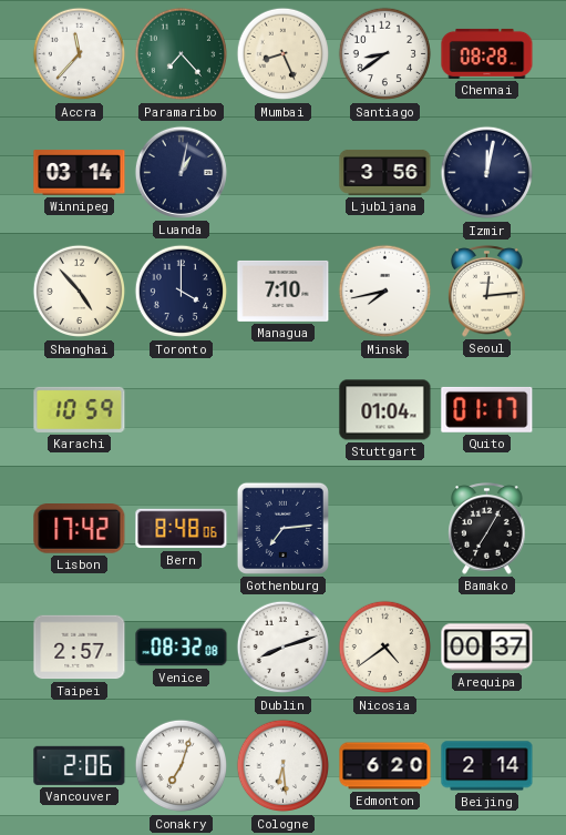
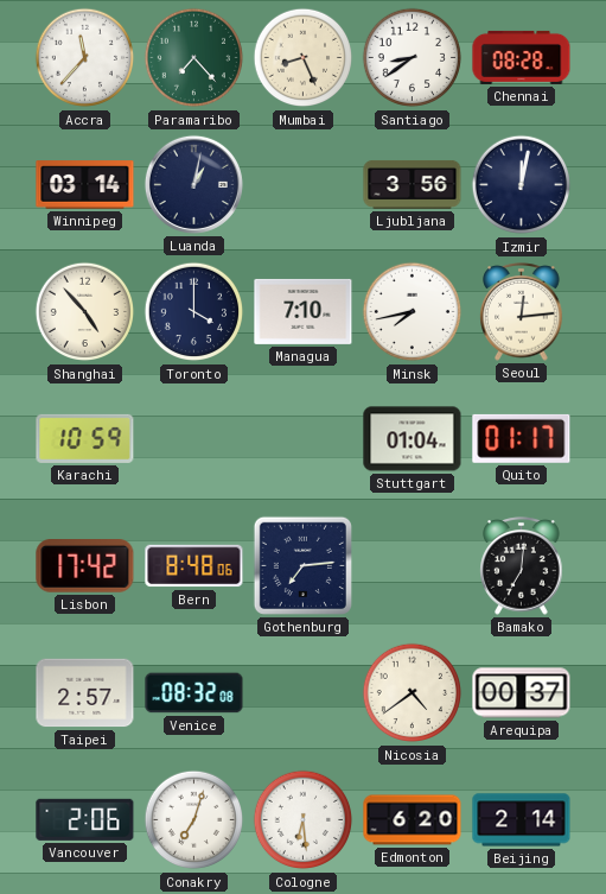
Bamako: 7:05 -> 7:01 (522, 566)
Dublin: 8:12 -> none (284, 648)
